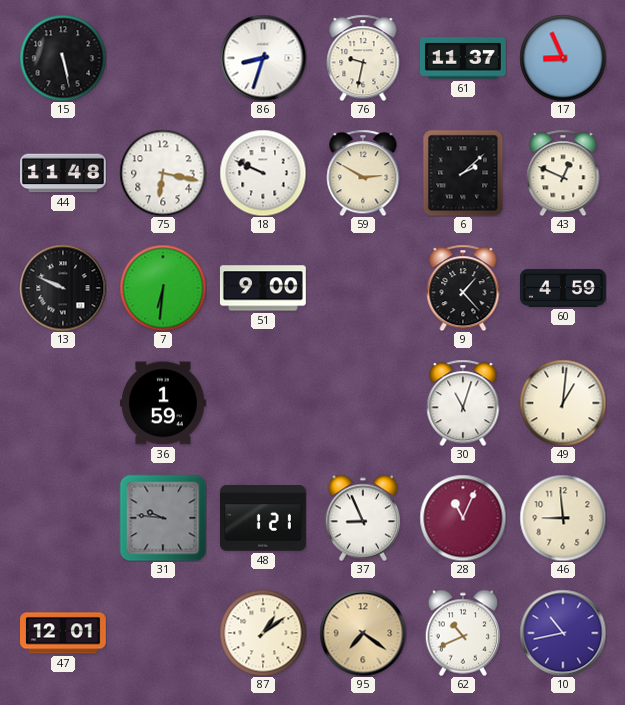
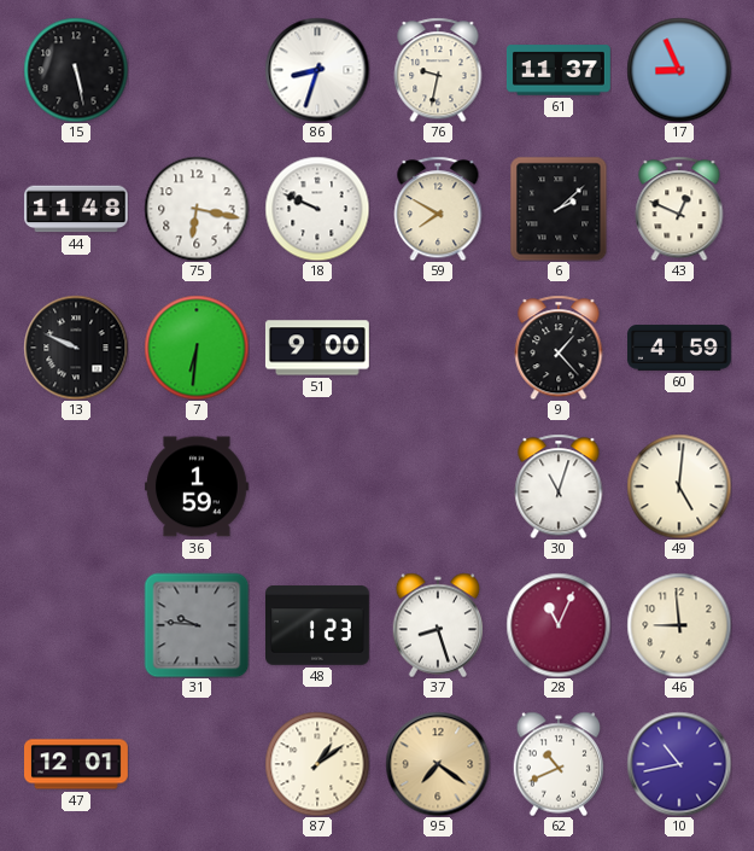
59: 2:50 -> 7:50 (438, 209)
49: 1:01 -> 5:01 (679, 486)
48: 1:21 -> 1:23 (318, 625)
37: 8:56 -> 8:27 (438, 625)
